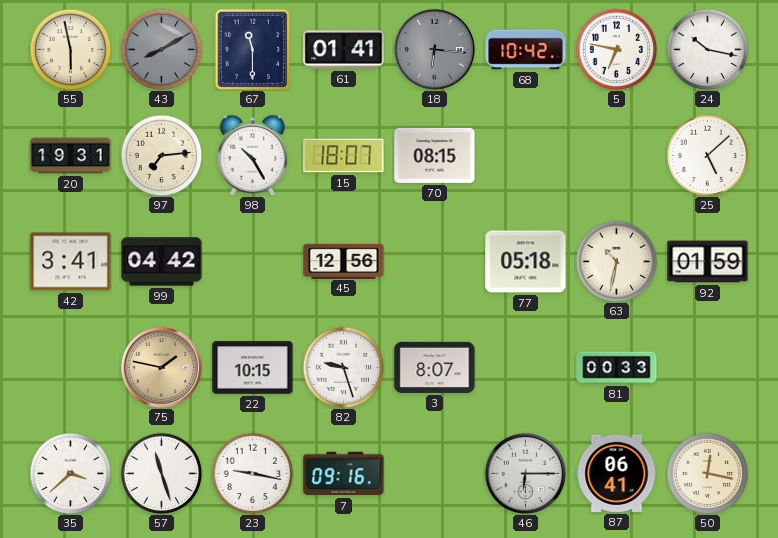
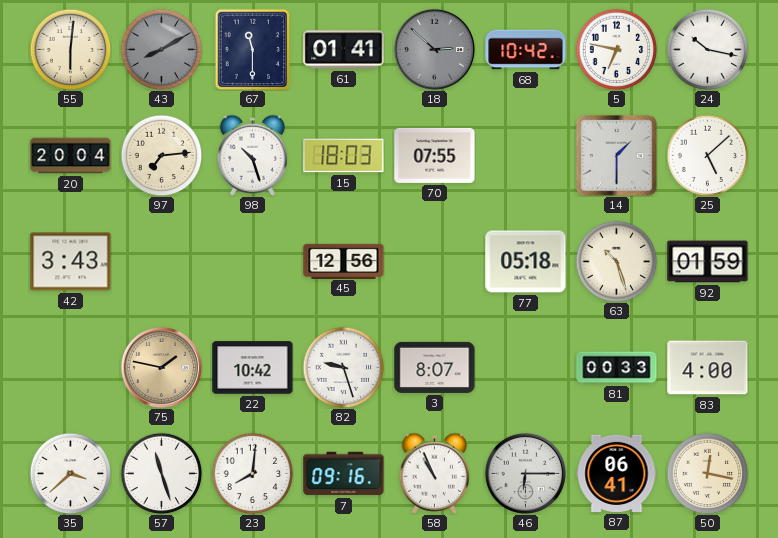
55: 5:58 -> 6:01 (70, 49)
18: 6:16 -> 2:52 (434, 49)
20: 19:31 -> 20:04 (71, 156)
98: 10:25 -> 10:27 (252, 155)
15: 18:07 -> 18:03 (344, 156)
70: 08:15 -> 07:55 (435, 155)
14: none -> 1:30 (616, 155)
42: 3:41 -> 3:43 (71, 262)
99: 04:42 -> none (162, 262)
63: 10:32 -> 10:27 (616, 261)
22: 10:15 -> 10:42 (253, 368)
83: none -> 4:00 (708, 368)
23: 9:17 -> 8:01 (252, 473)
58: none -> 10:56 (434, 473)
